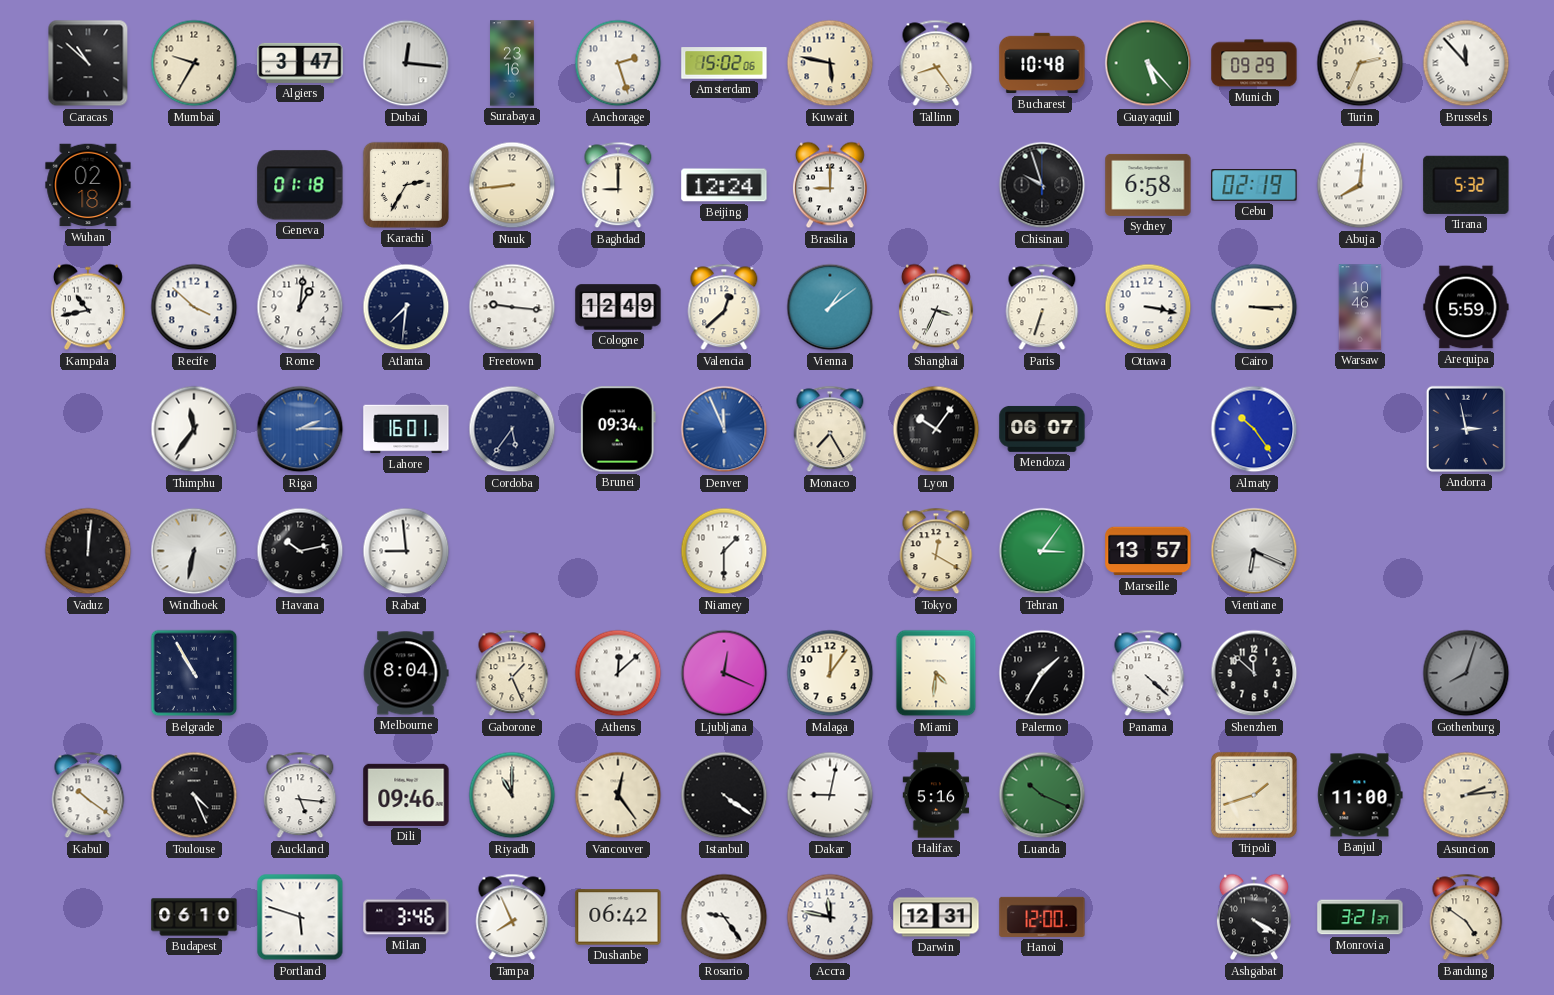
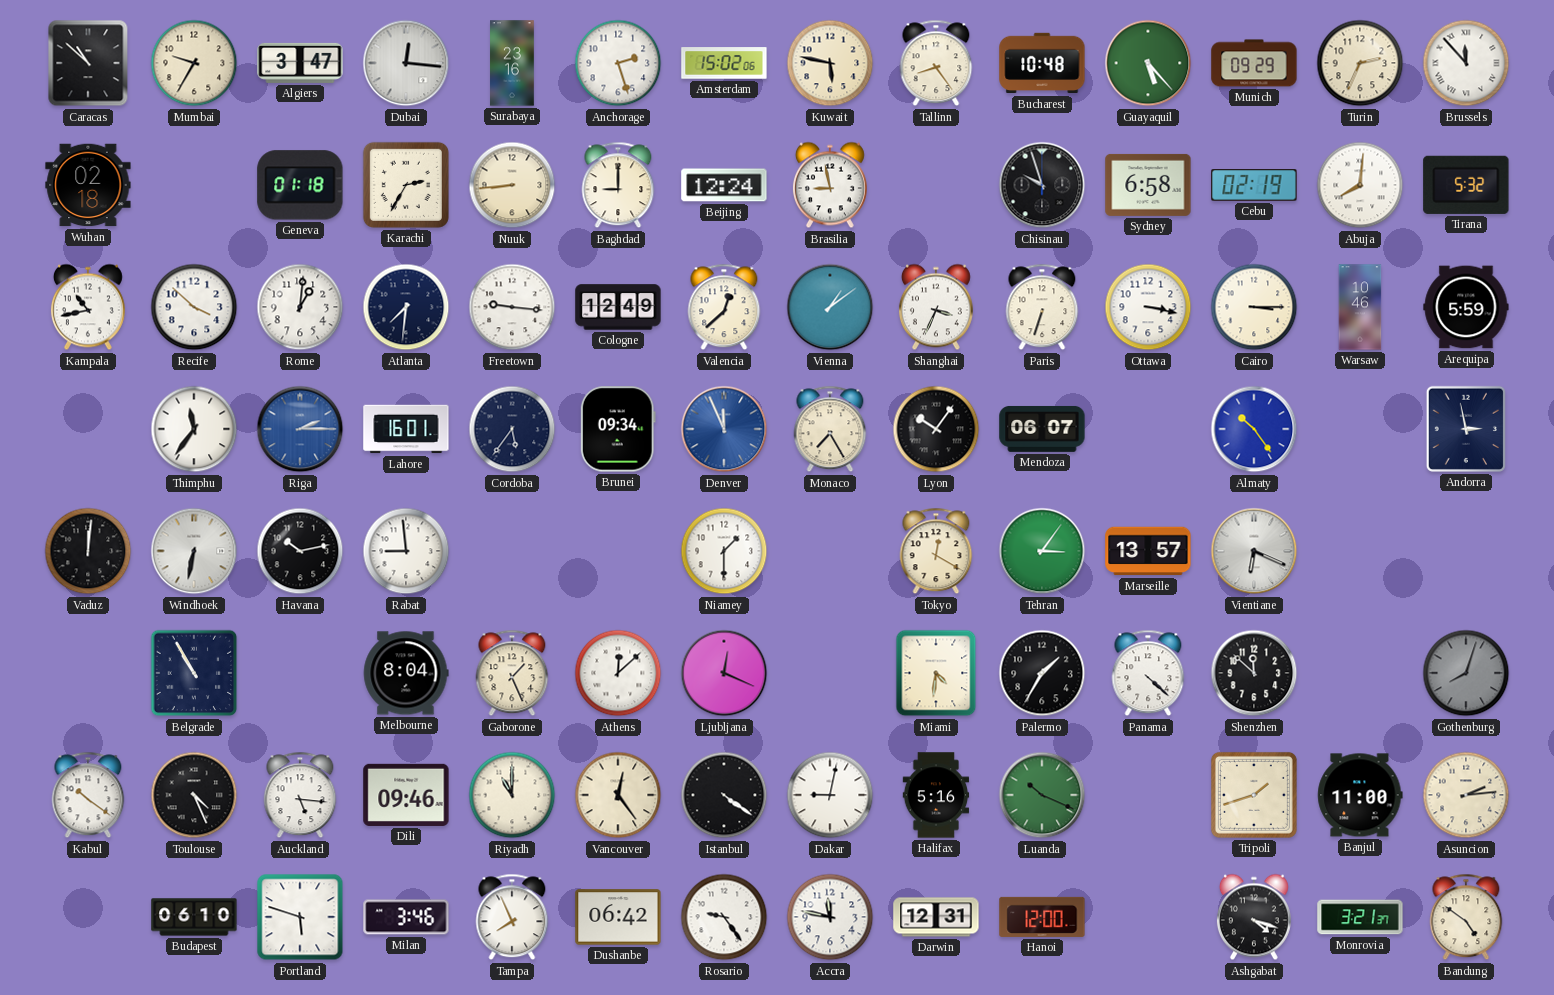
Brasilia: 9:00 -> 8:58 (830, 185)
Malaga: 12:06 -> none (830, 673)
Ashgabat: 4:20 -> 4:18 (1254, 917)
